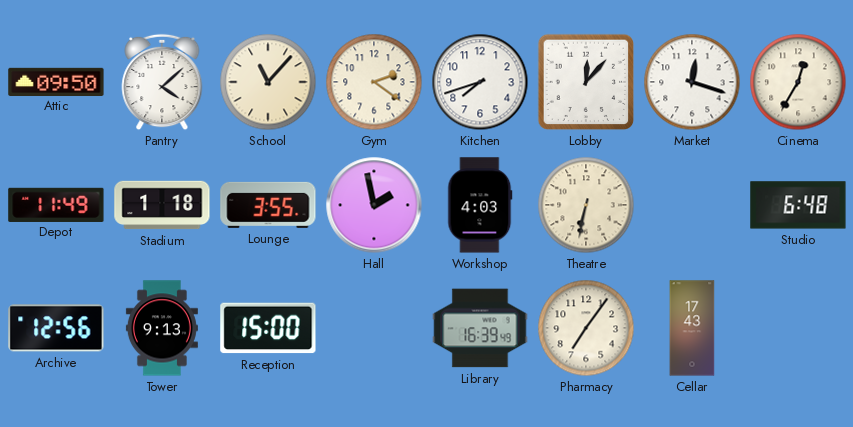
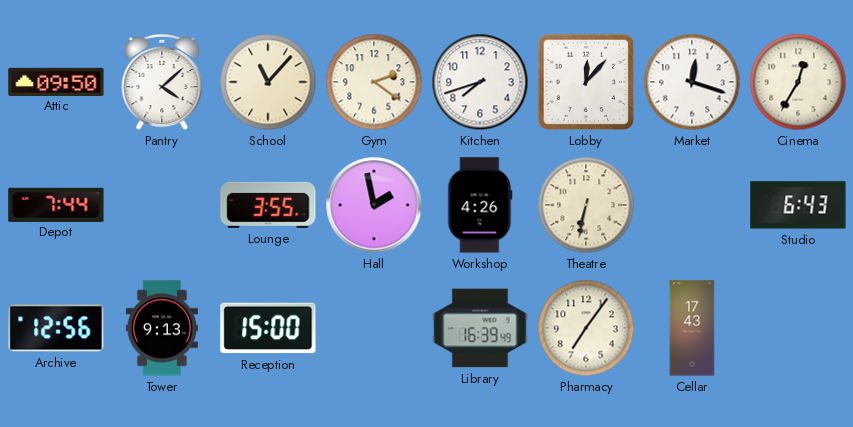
Depot: 11:49 -> 7:44 (56, 204)
Stadium: 1:18 -> none (162, 205)
Workshop: 4:03 -> 4:26 (480, 205)
Studio: 6:48 -> 6:43 (798, 205)
